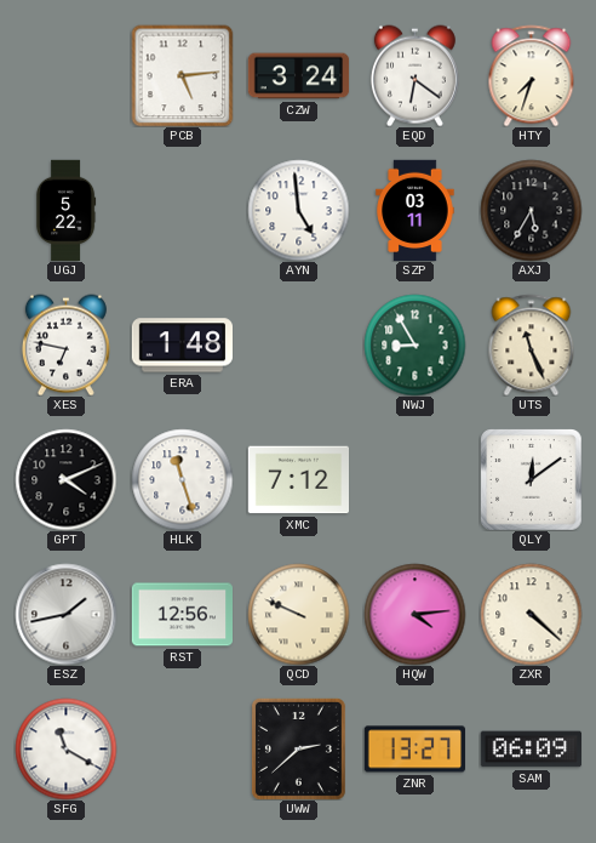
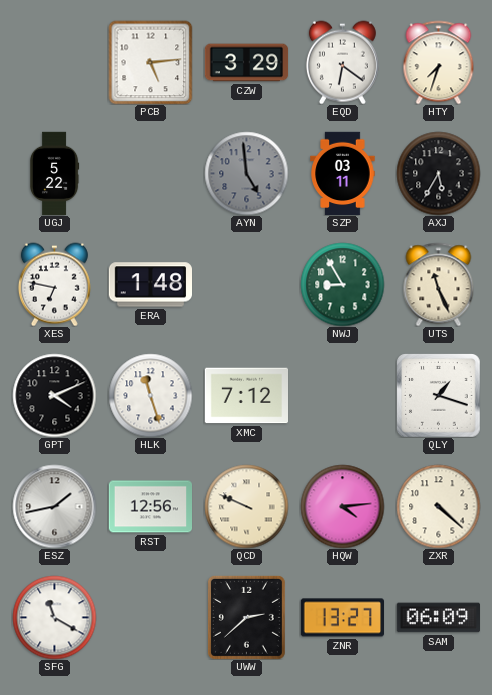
CZW: 3:24 -> 3:29 (246, 63)
AYN dial: white -> grey (246, 173)
QLY: 12:09 -> 1:18 (439, 396)
